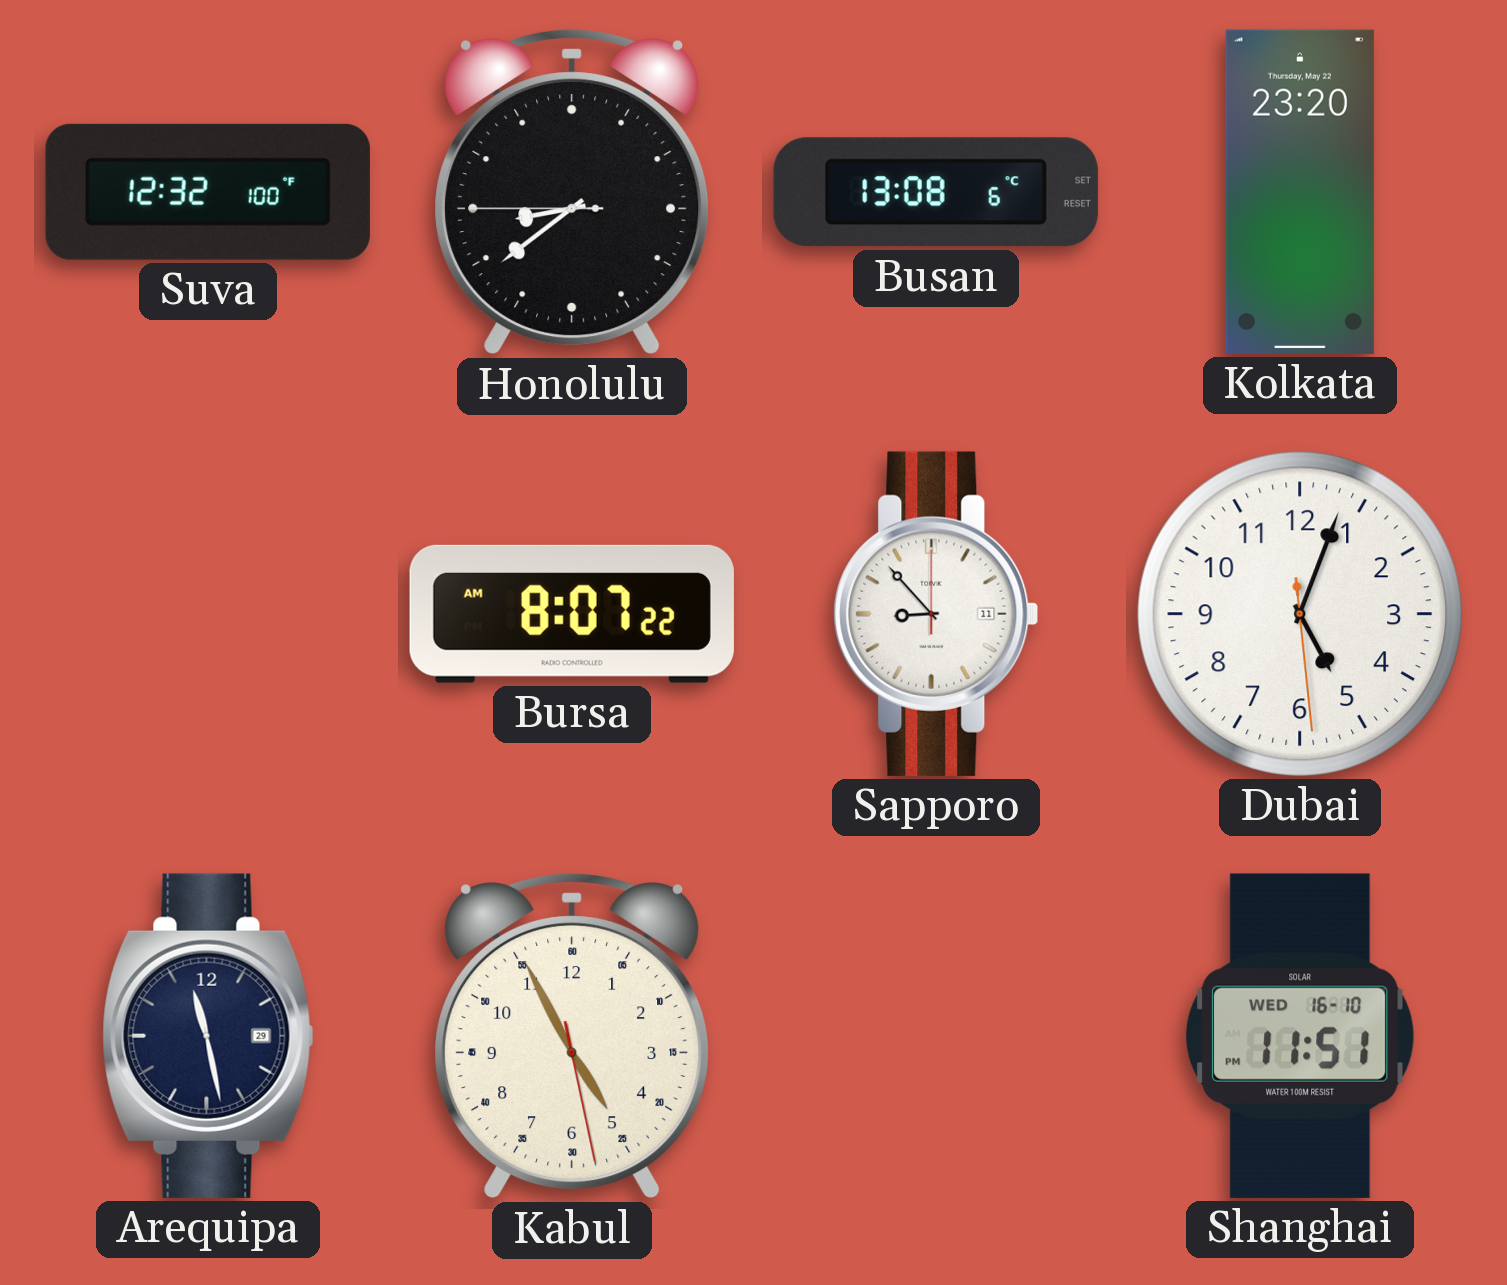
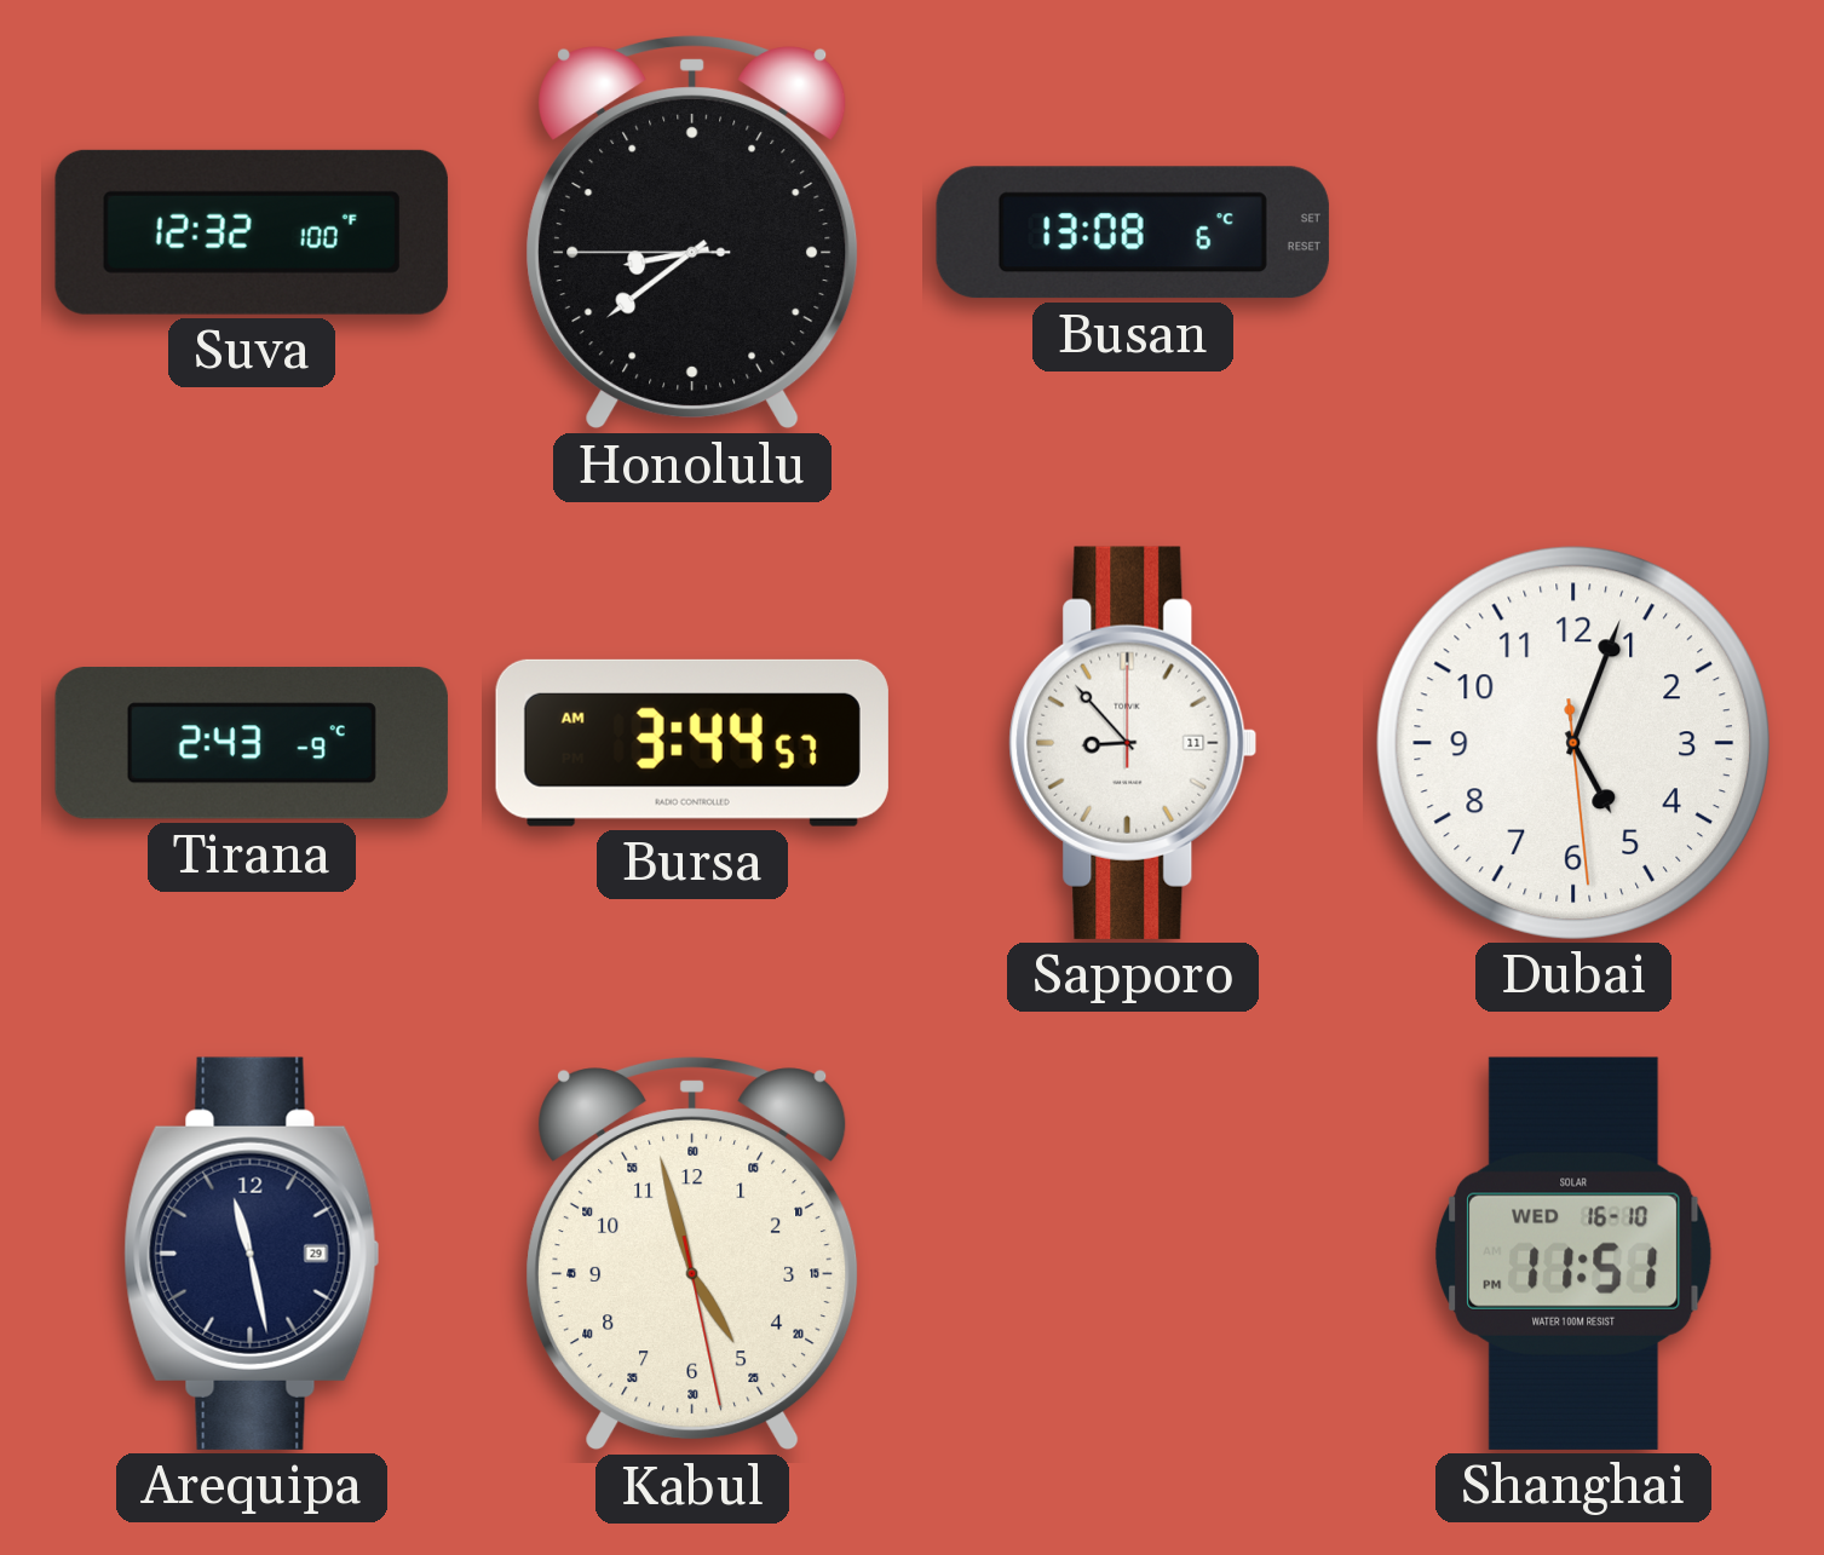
Kolkata: 23:20 -> none (1300, 192)
Tirana: none -> 2:43 (252, 743)
Bursa: 8:07 -> 3:44 (692, 743)
Kabul: 4:55 -> 4:57 (692, 1255)
